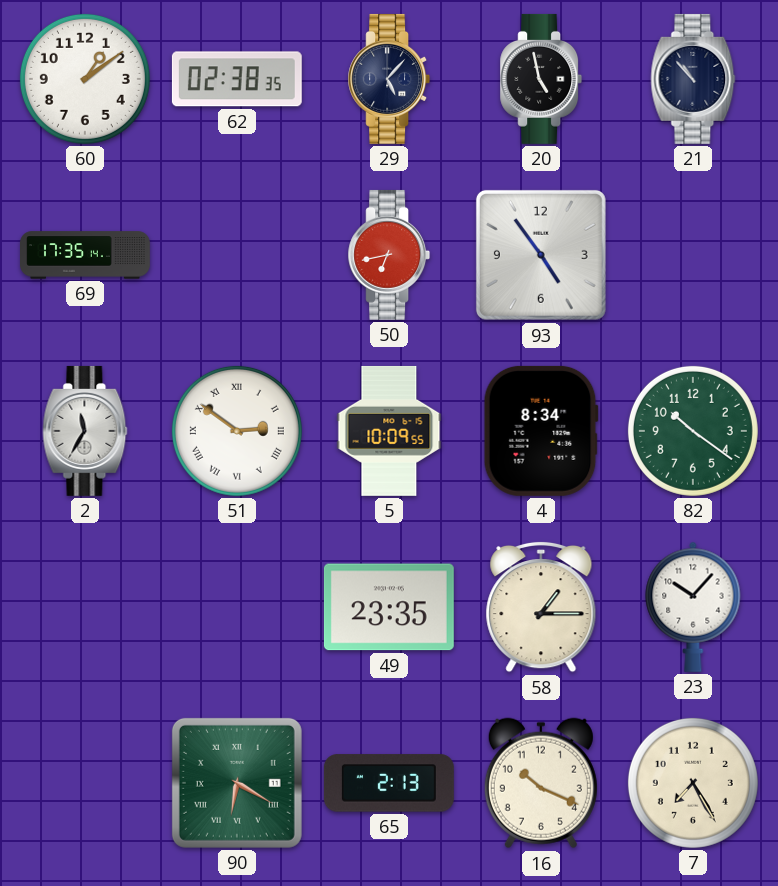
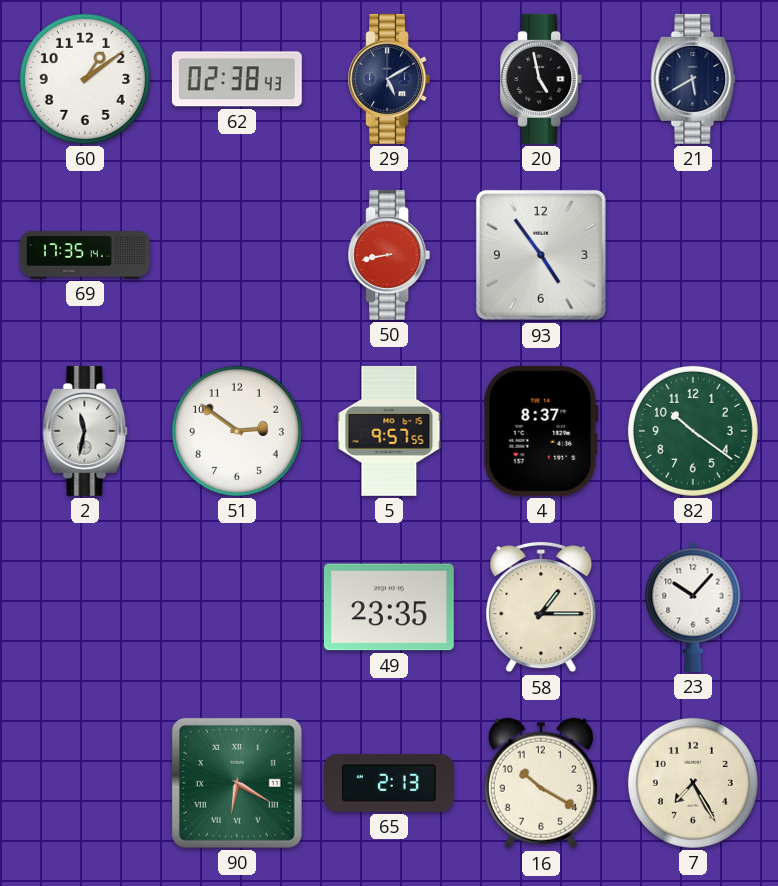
62: 02:38:35 -> 02:38:43 (237, 79)
29: 5:07 -> 5:10 (389, 79)
21: 10:53 -> 5:40 (693, 79)
50: 6:43 -> 8:43 (389, 255)
2: 11:35 -> 11:32 (85, 431)
51 numerals: Roman -> Arabic (237, 431)
5: 10:09 -> 9:57 (389, 431)
4: 8:34 -> 8:37 (541, 431)
16: 10:19 -> 10:20 (541, 783)
